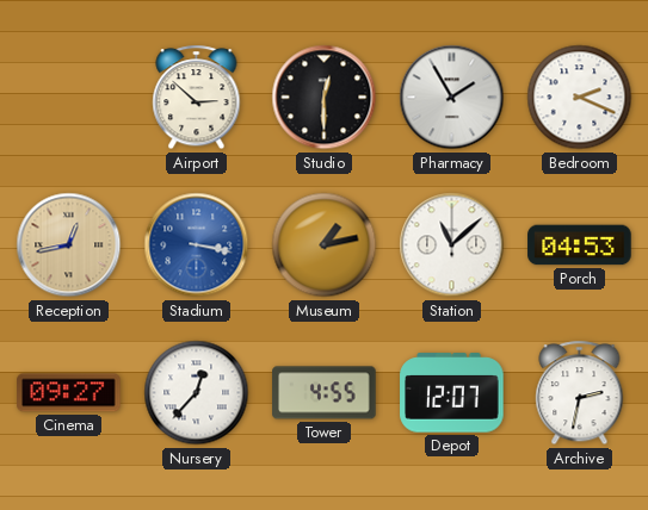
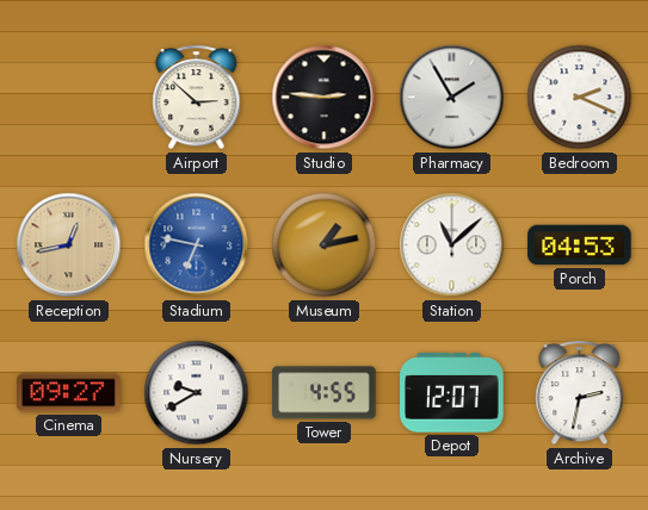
Studio: 12:30 -> 2:46 (325, 98)
Stadium: 3:17 -> 6:47 (197, 245)
Nursery: 12:37 -> 9:40 (197, 393)
